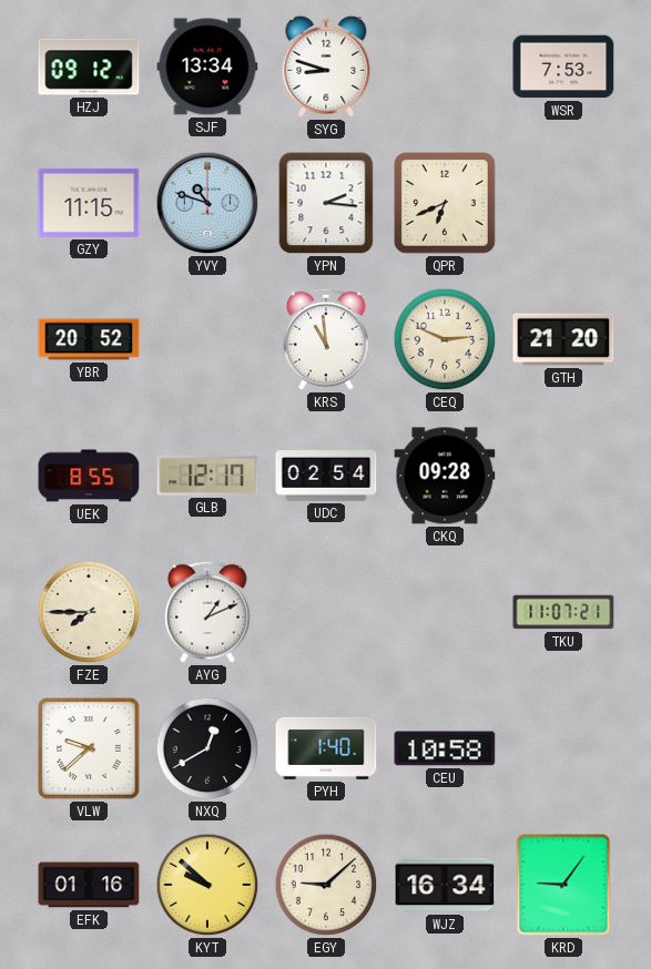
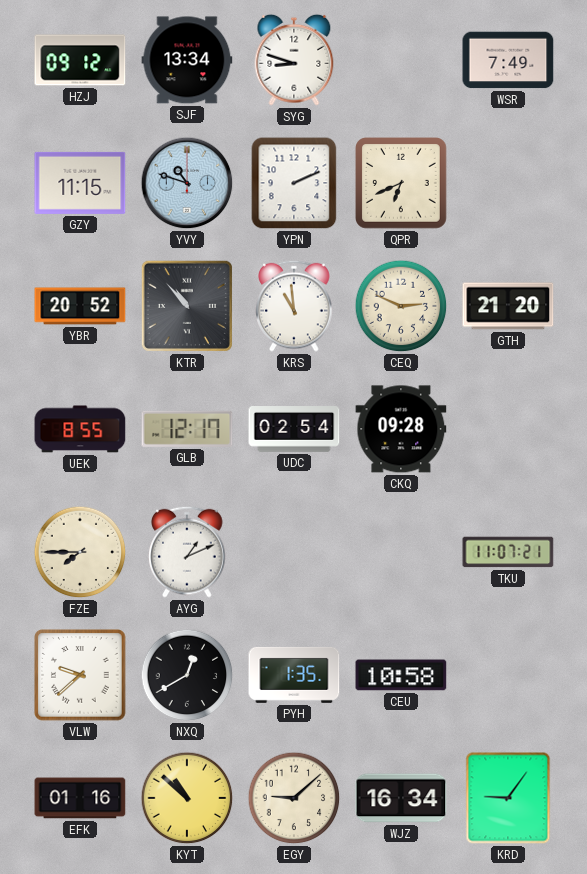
WSR: 7:53 -> 7:49 (508, 60)
YPN: 2:16 -> 2:11 (294, 183)
KTR: none -> 10:53 (187, 306)
PYH: 1:40 -> 1:35 (294, 675)
KYT: 9:52 -> 10:52 (187, 798)
